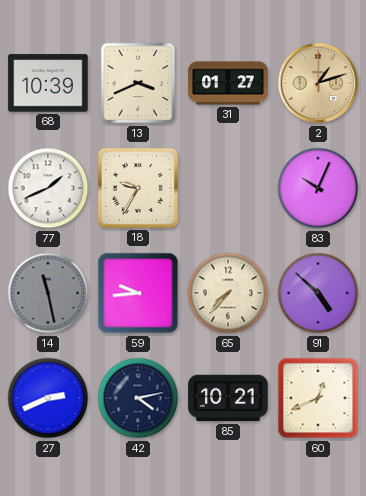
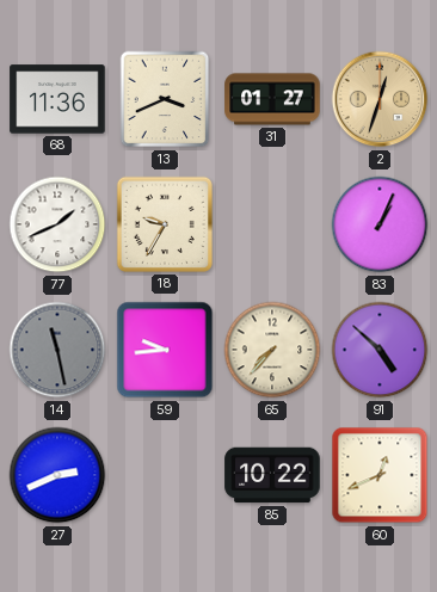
68: 10:39 -> 11:36 (57, 99)
2: 1:12 -> 12:33 (380, 99)
83: 10:04 -> 1:04 (380, 224)
42: 4:13 -> none (138, 398)
85: 10:21 -> 10:22 (272, 475)
